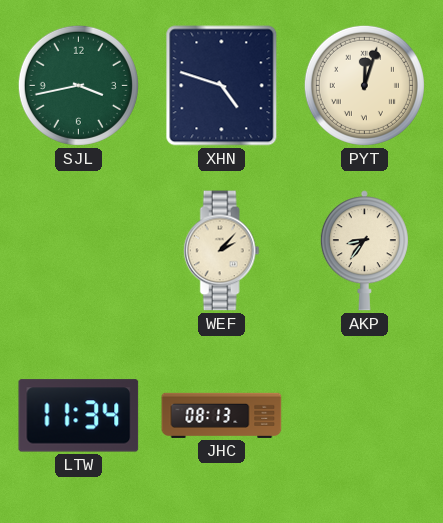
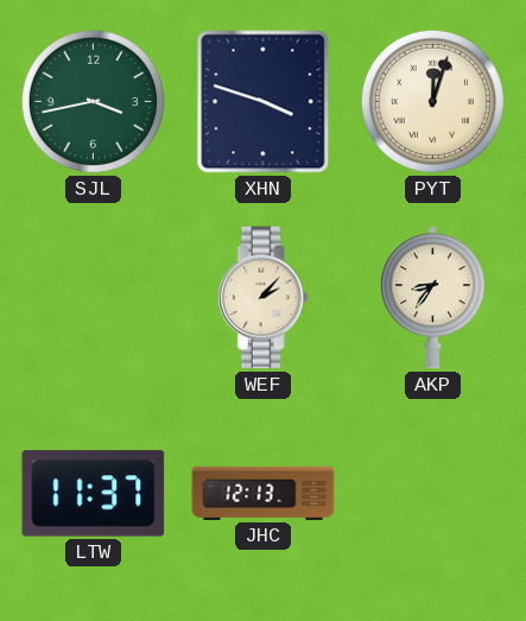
XHN: 4:48 -> 3:48 (264, 102)
LTW: 11:34 -> 11:37 (94, 494)
JHC: 08:13 -> 12:13 (264, 493)
